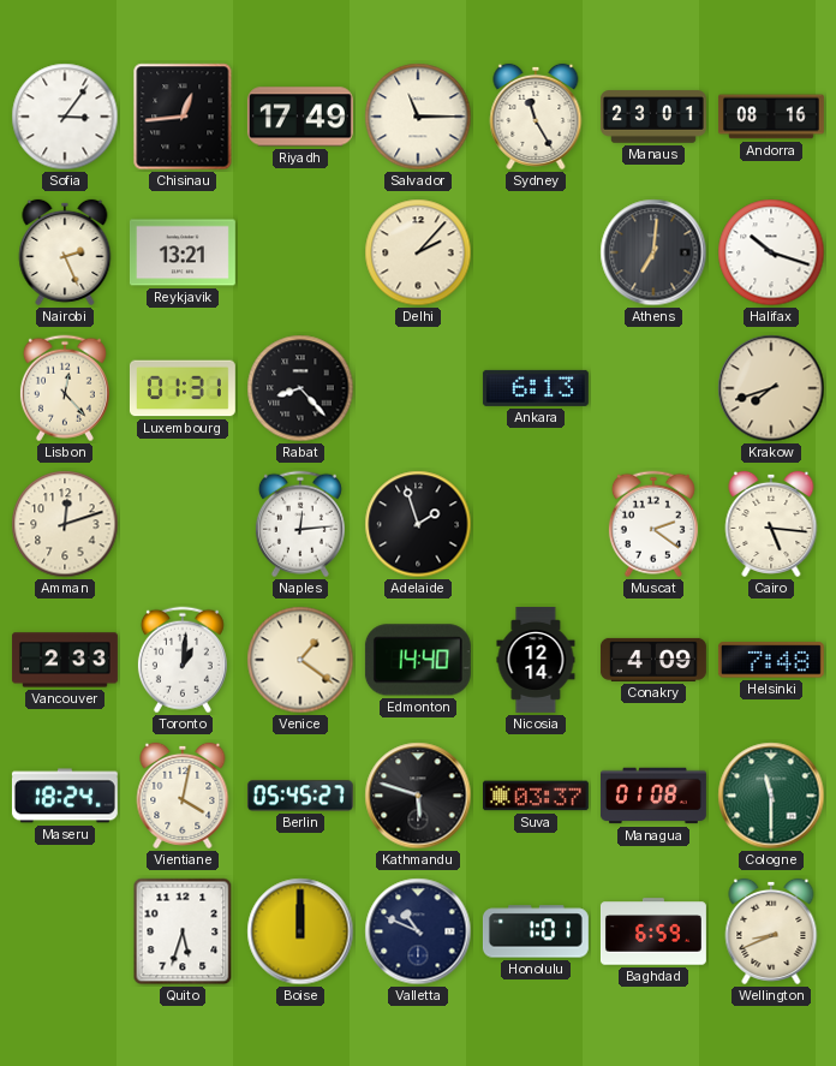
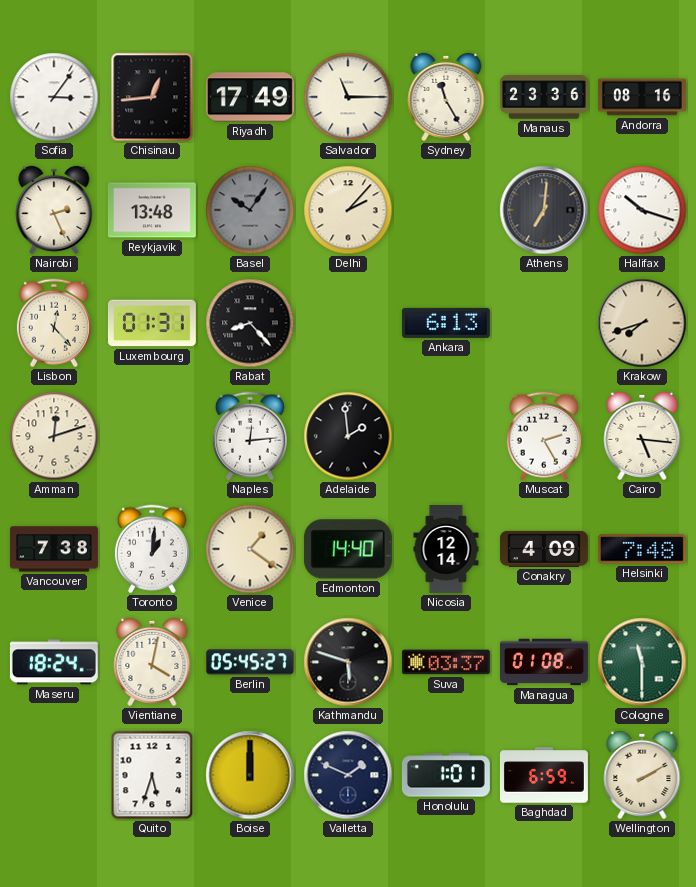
Manaus: 23:01 -> 23:36 (544, 97)
Reykjavik: 13:21 -> 13:48 (152, 210)
Basel: none -> 10:06 (250, 210)
Adelaide: 1:57 -> 1:59 (348, 436)
Muscat: 2:21 -> 2:25 (544, 436)
Vancouver: 2:33 -> 7:38 (54, 549)
Valletta: 10:49 -> 1:49 (348, 775)
Wellington: 8:41 -> 2:10 (642, 775)
